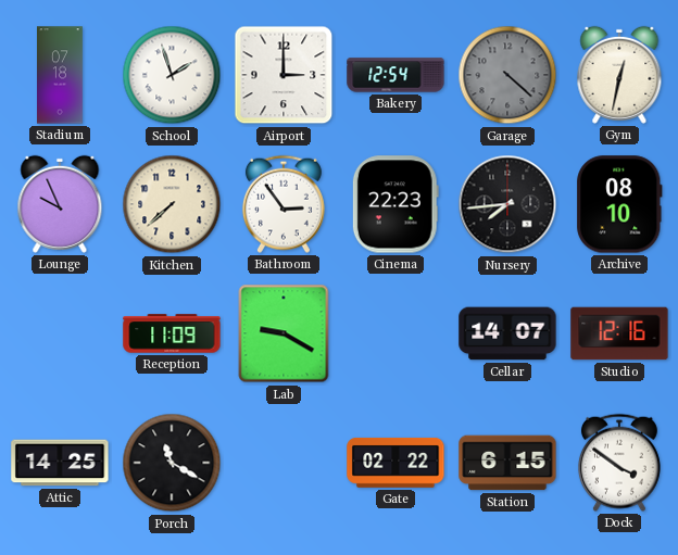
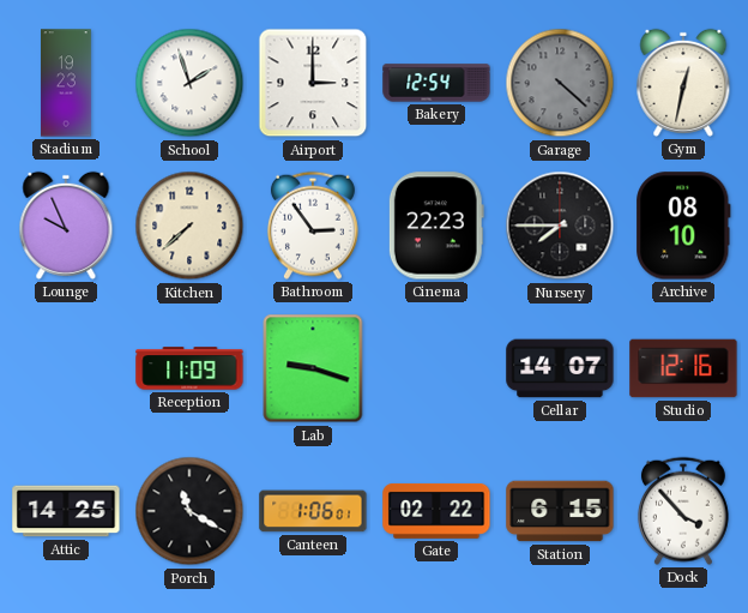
Stadium: 07:18 -> 19:23 (67, 83)
Nursery: 7:44 -> 7:45 (560, 226)
Lab: 9:20 -> 9:18 (313, 368)
Canteen: none -> 1:06 (313, 511)
Dock: 3:51 -> 3:53 (683, 511)
